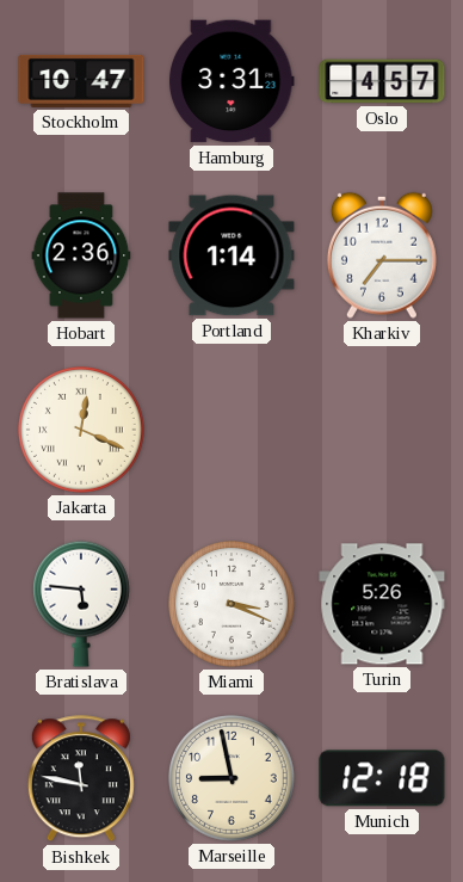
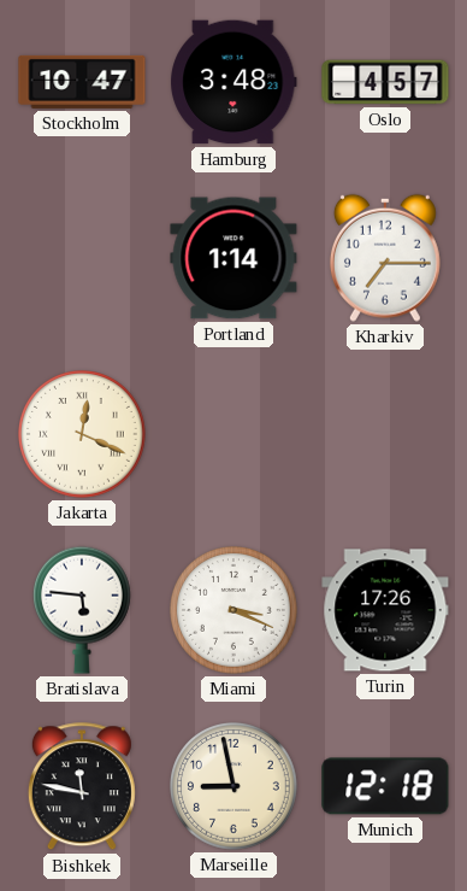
Hamburg: 3:31 -> 3:48 (235, 82)
Hobart: 2:36 -> none (81, 255)
Turin: 5:26 -> 17:26 (385, 610)
